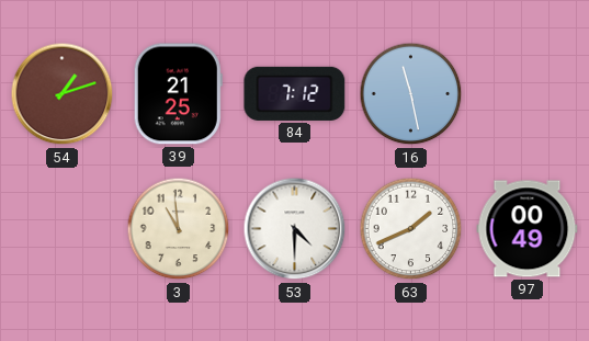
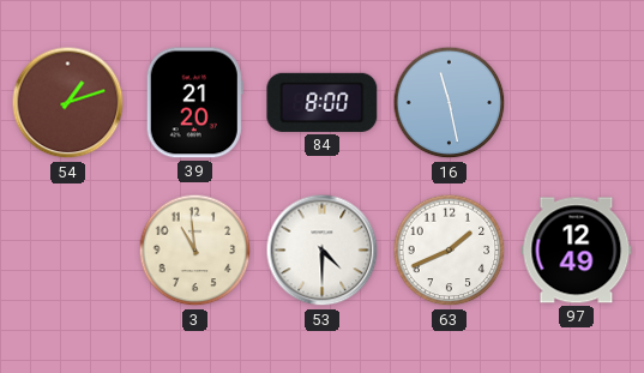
39: 21:25 -> 21:20 (194, 103)
84: 7:12 -> 8:00 (323, 102)
97: 00:49 -> 12:49 (577, 251)
